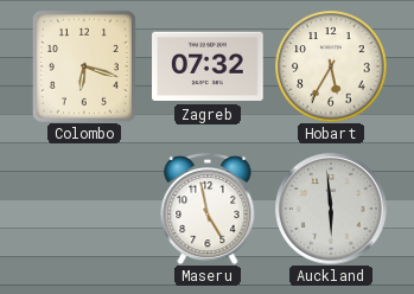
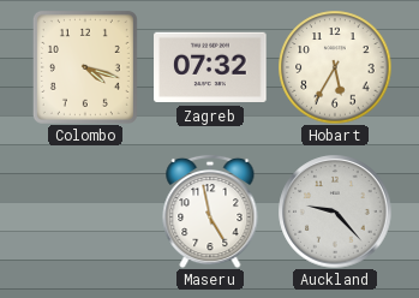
Colombo: 6:18 -> 4:18 (85, 67)
Auckland: 5:59 -> 9:23 (335, 211)
